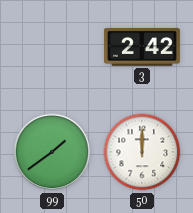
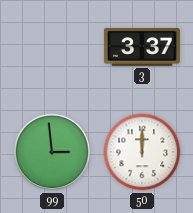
3: 2:42 -> 3:37 (142, 48)
99: 1:39 -> 2:59 (52, 152)
